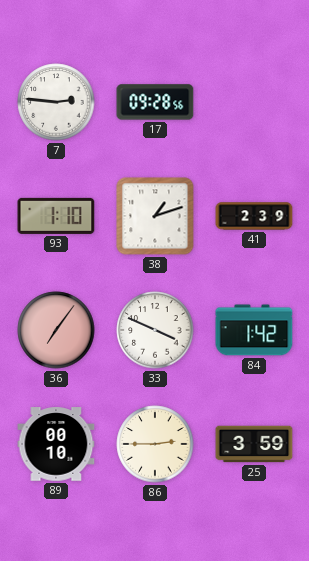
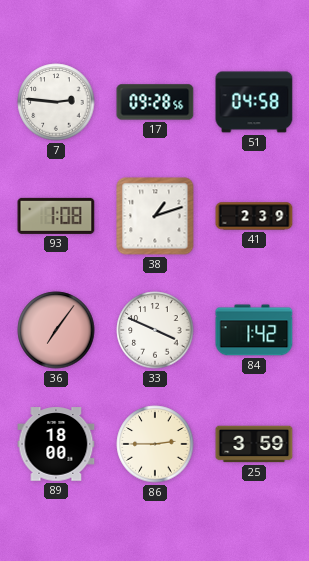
51: none -> 04:58 (254, 102)
93: 1:10 -> 1:08 (56, 216)
89: 00:10 -> 18:00 (56, 444)
